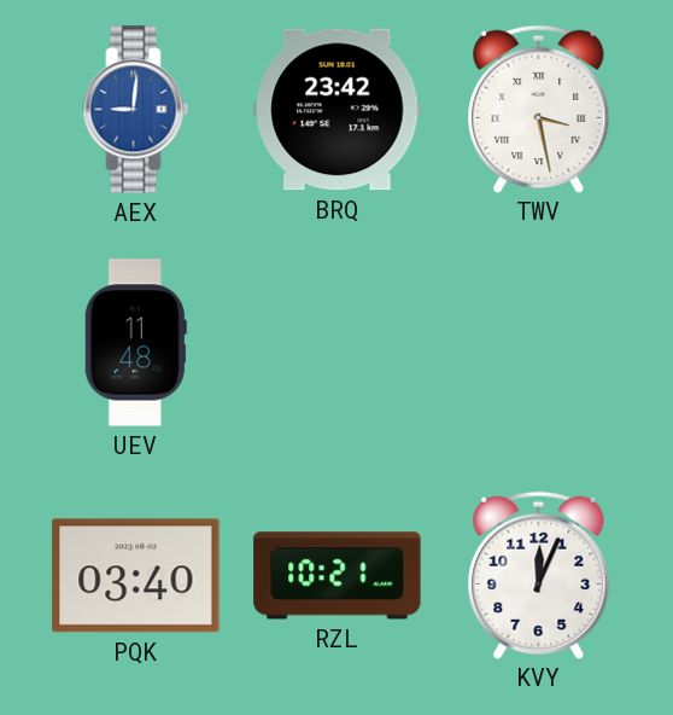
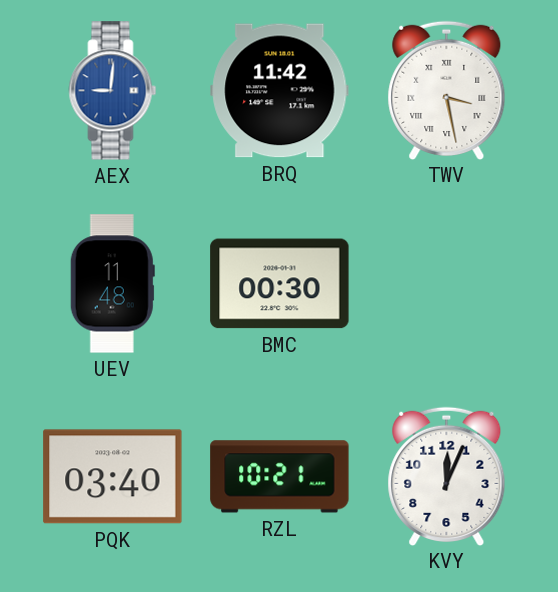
BRQ: 23:42 -> 11:42 (280, 91)
BMC: none -> 00:30 (280, 284)
